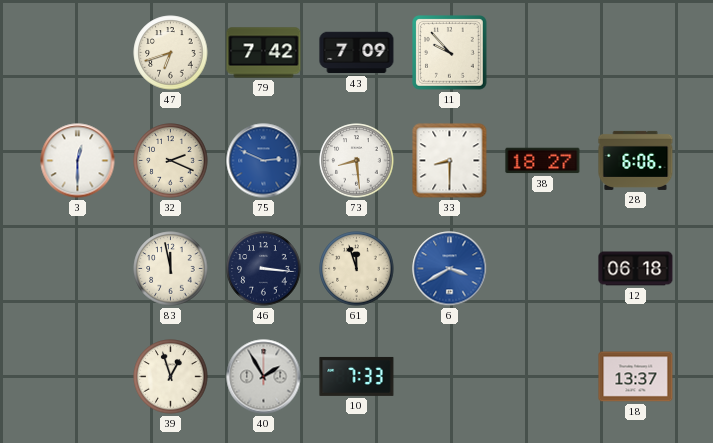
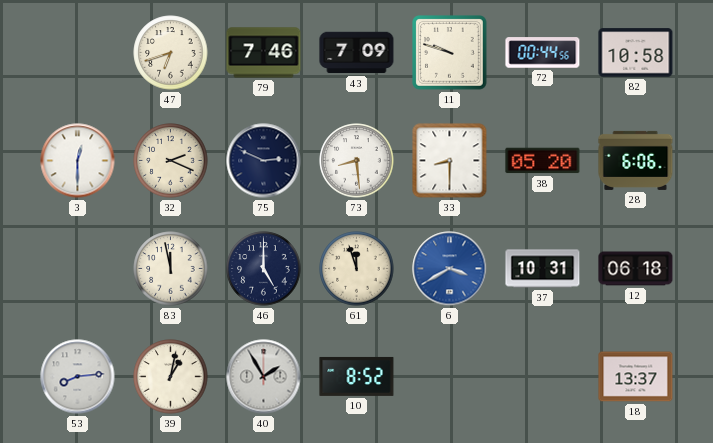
79: 7:42 -> 7:46 (264, 53)
11: 9:53 -> 9:48 (450, 53)
72: none -> 00:44 (543, 53)
82: none -> 10:58 (636, 53)
75 dial: blue -> navy (264, 161)
38: 18:27 -> 05:20 (543, 161)
46: 3:16 -> 5:00 (264, 269)
37: none -> 10:31 (543, 269)
53: none -> 8:14 (78, 377)
39: 12:57 -> 1:02 (171, 377)
10: 7:33 -> 8:52 (357, 376)
